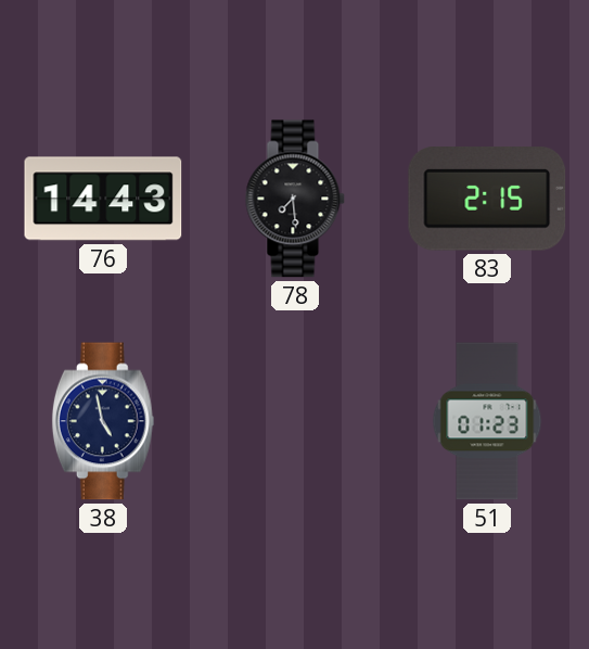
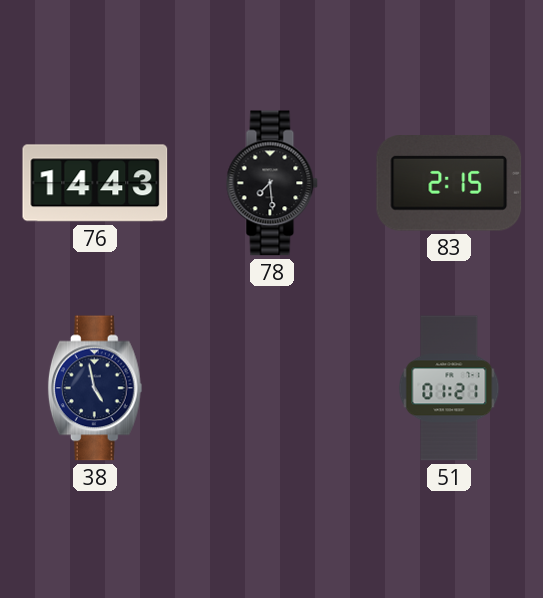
51: 01:23 -> 01:21 (449, 388)
